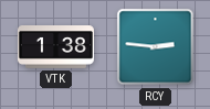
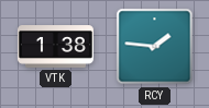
RCY: 2:46 -> 1:46 (155, 47)
